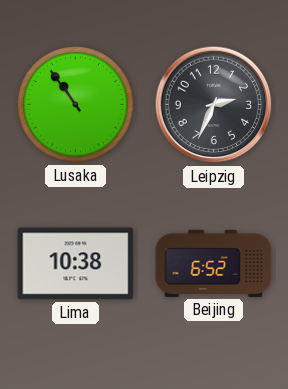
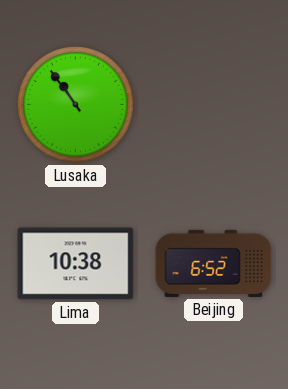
Leipzig: 2:34 -> none (214, 105)
